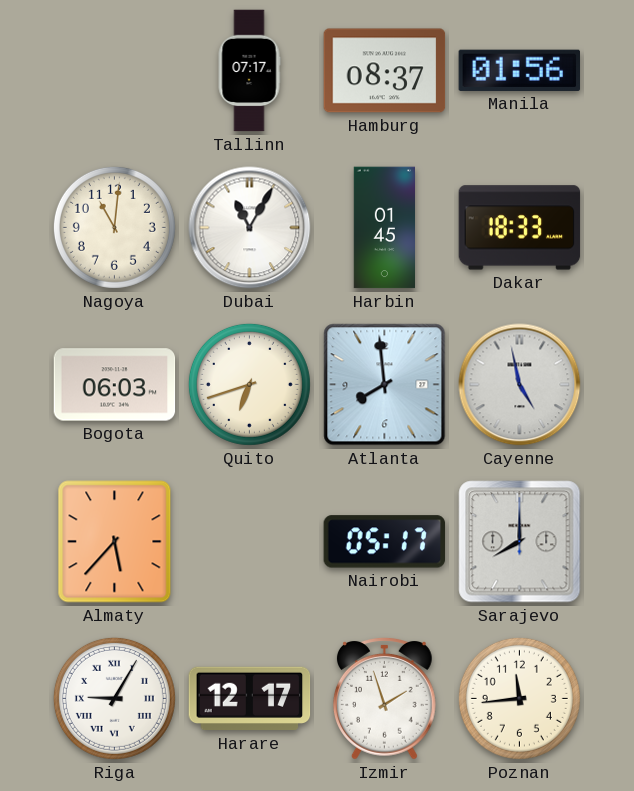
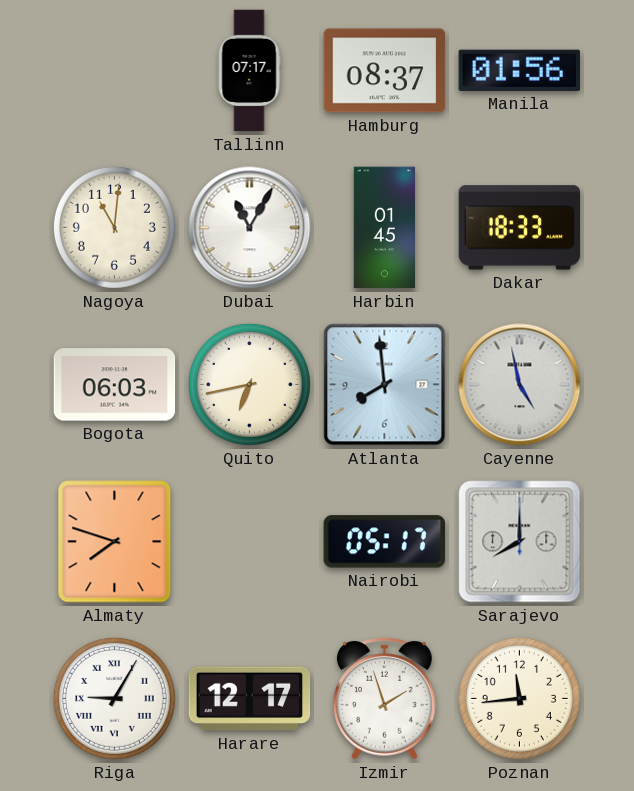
Quito: 6:42 -> 6:43 (249, 384)
Almaty: 5:37 -> 7:48 (115, 542)
